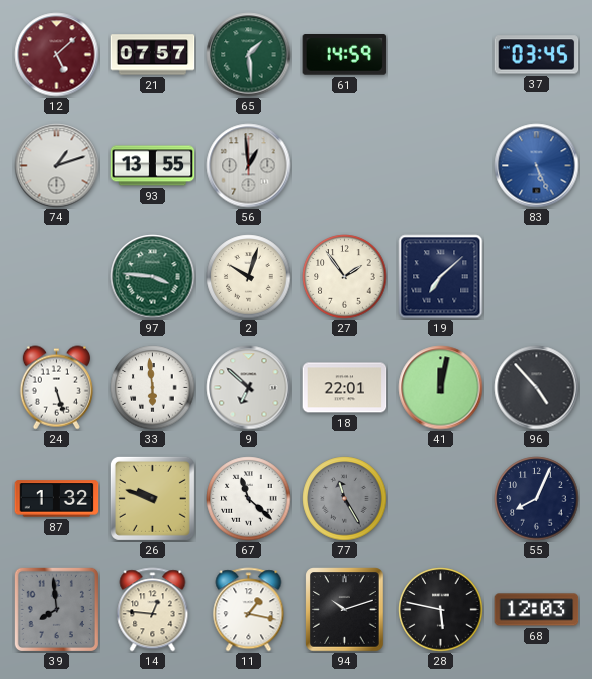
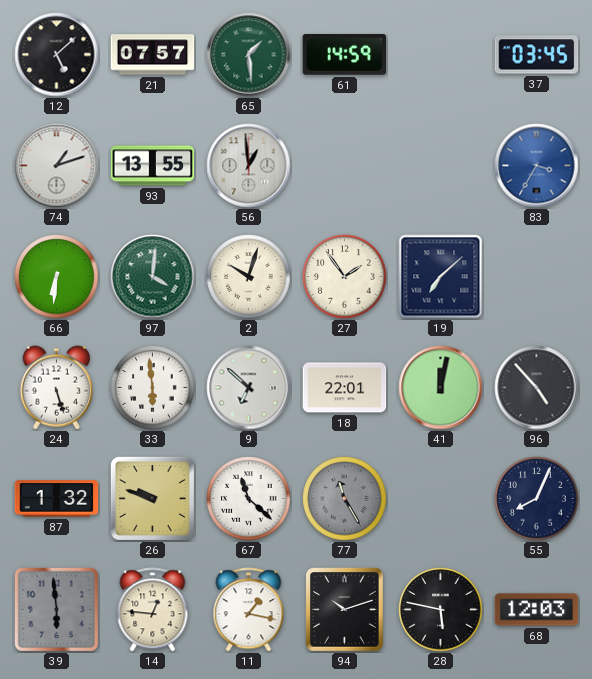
12 dial: burgundy -> black (57, 55)
83: 5:26 -> 3:35 (537, 166)
66: none -> 6:31 (57, 277)
97: 3:46 -> 4:01 (153, 277)
39: 7:59 -> 5:59 (56, 609)
